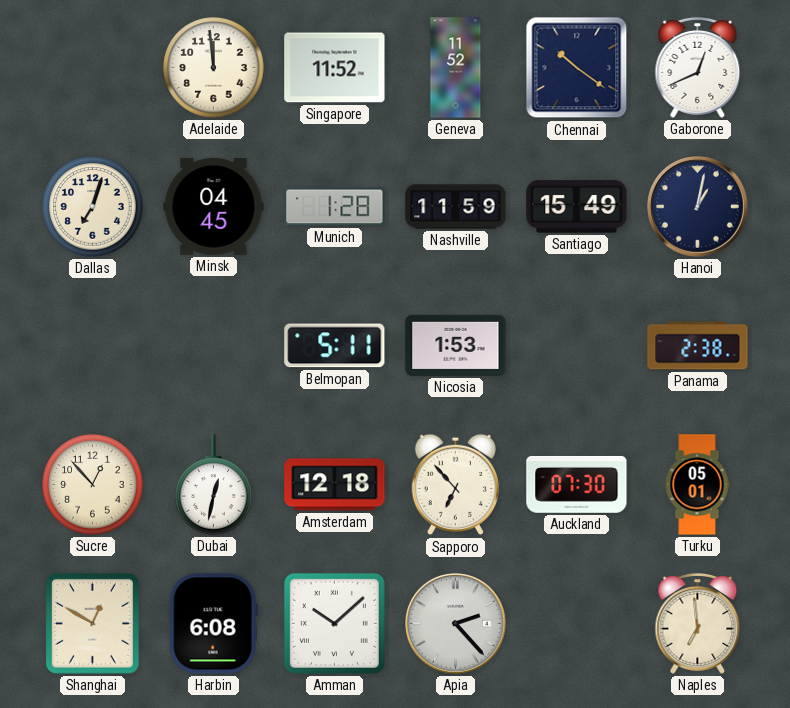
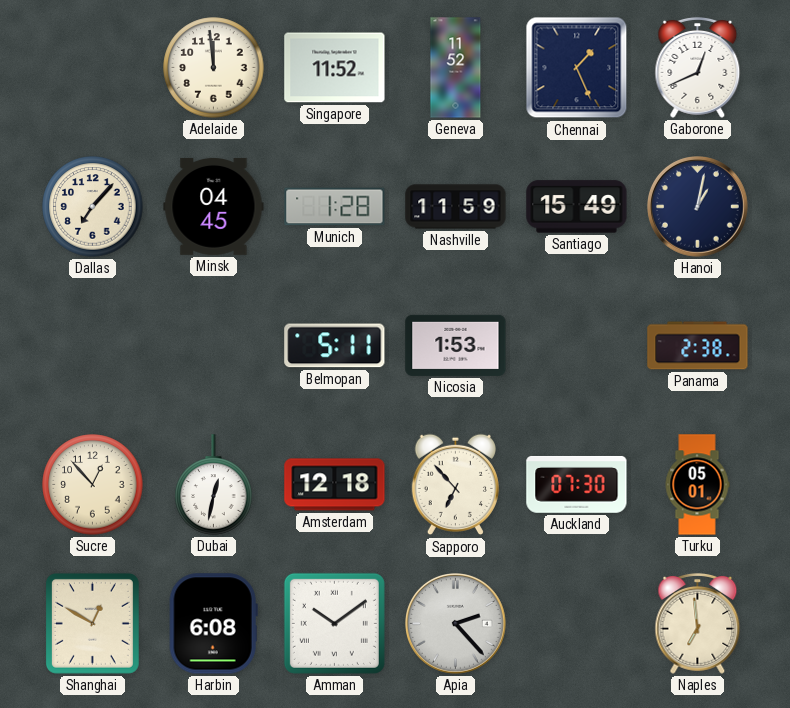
Chennai: 10:21 -> 1:26 (577, 68)
Dallas: 7:03 -> 7:07 (93, 207)
Amman: 10:08 -> 10:09 (334, 623)
